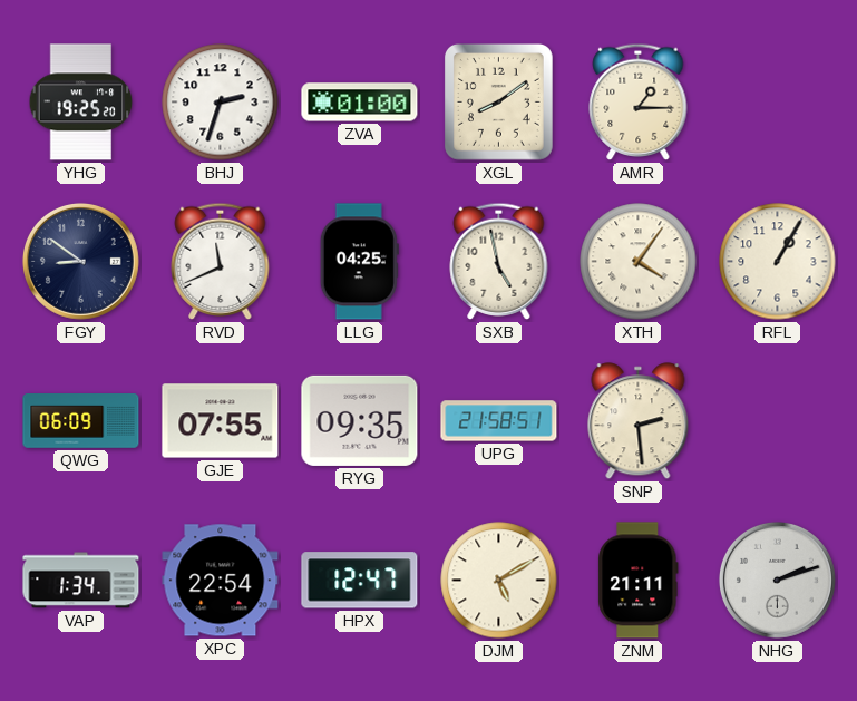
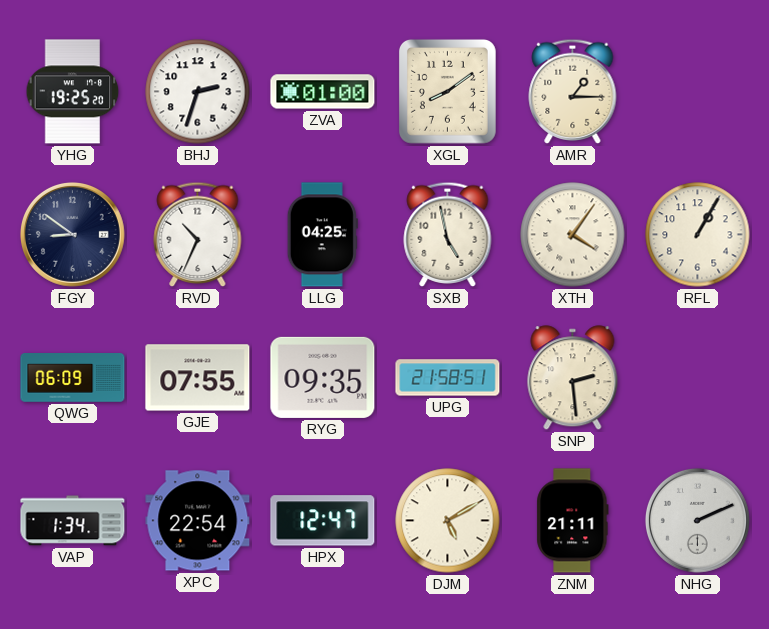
RVD: 11:41 -> 10:34 (198, 234)
NHG: 2:12 -> 2:11 (697, 520)
